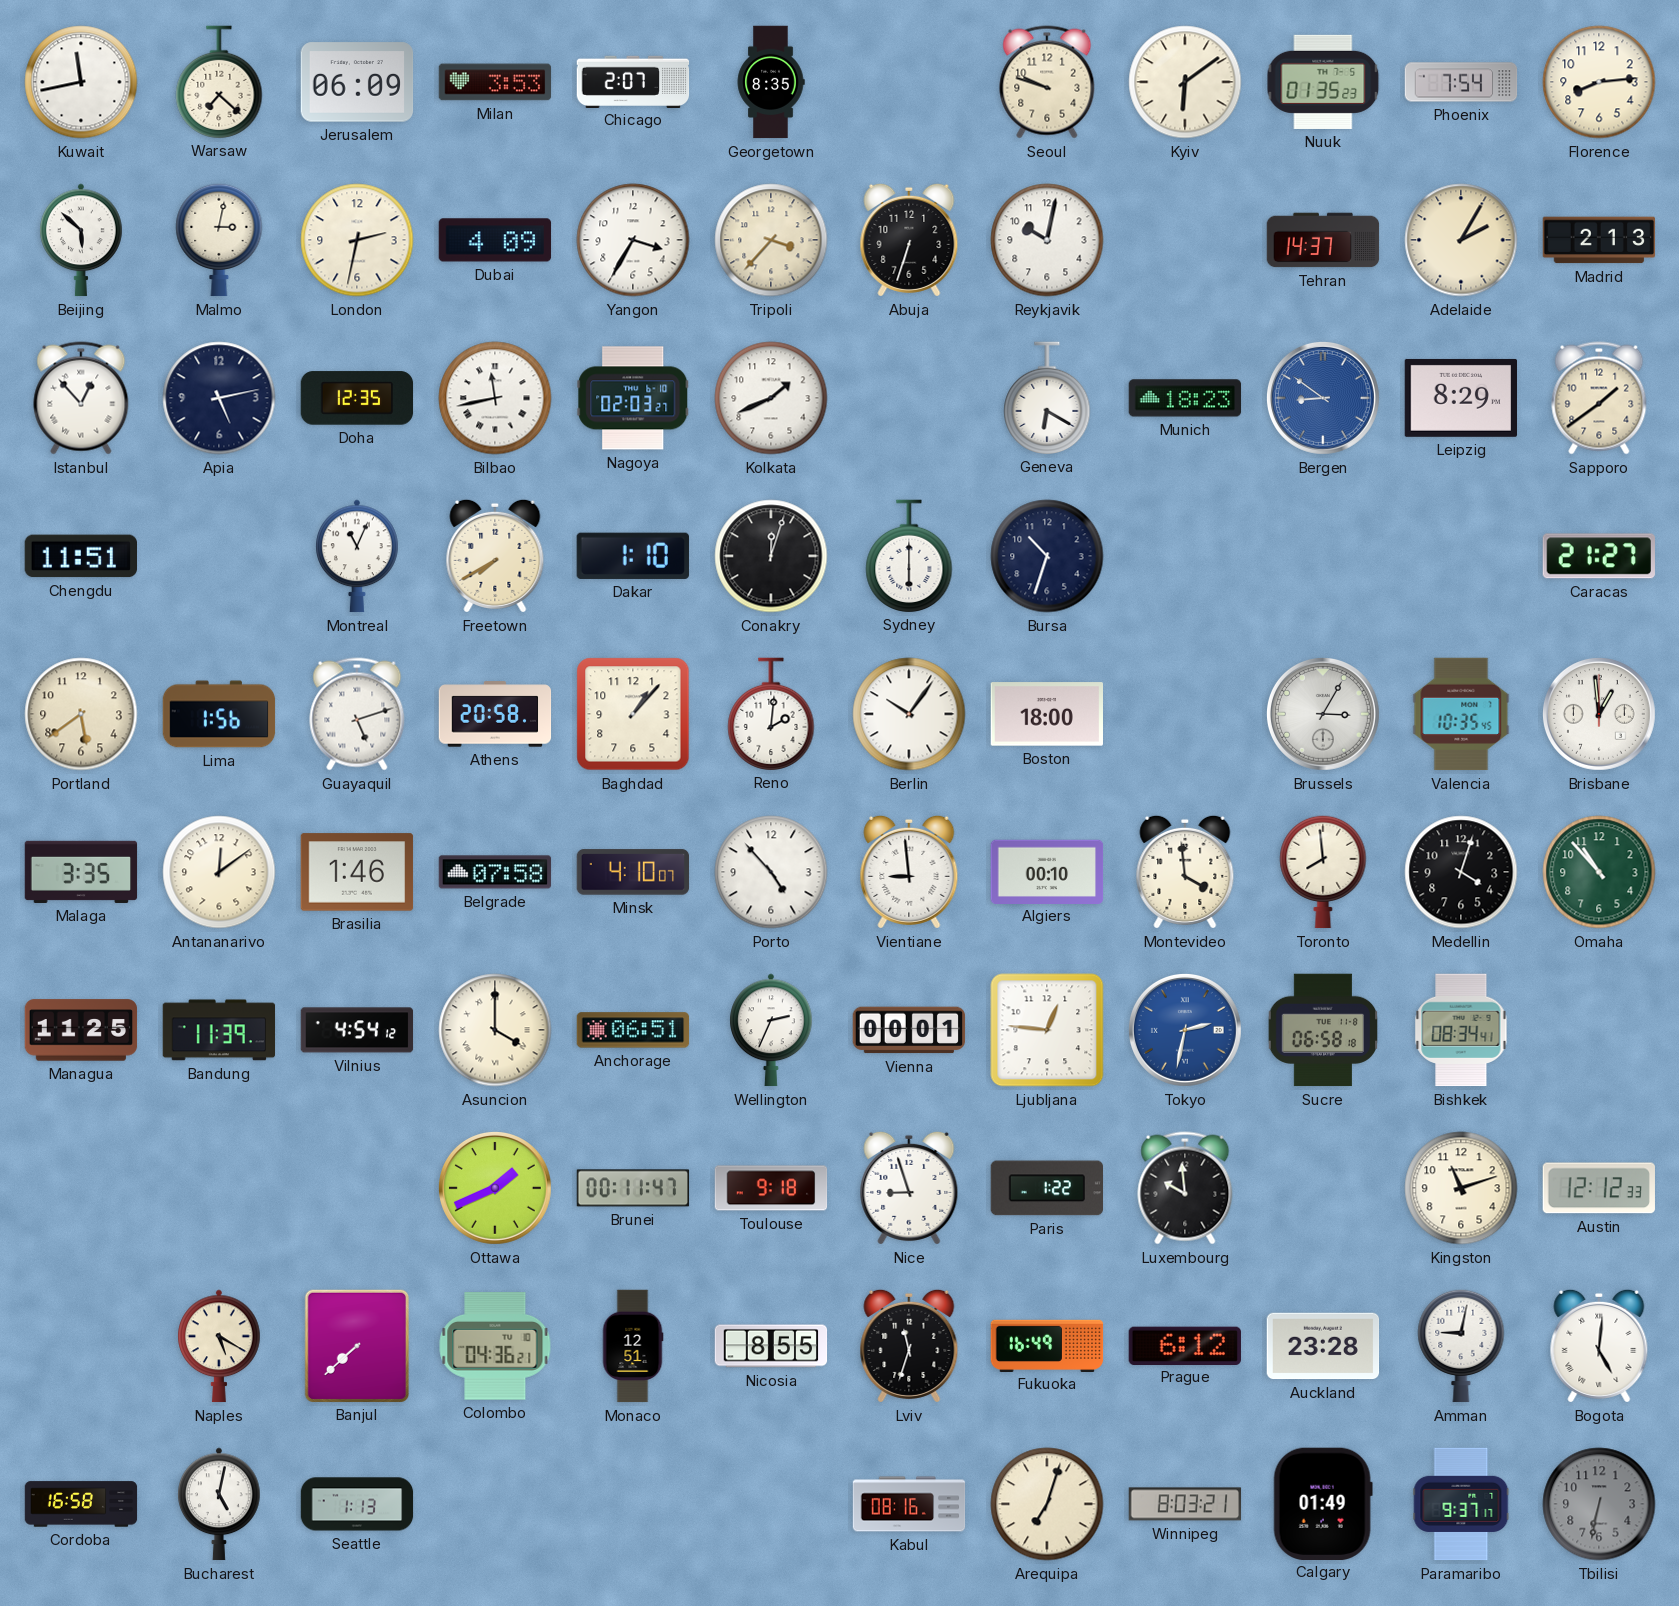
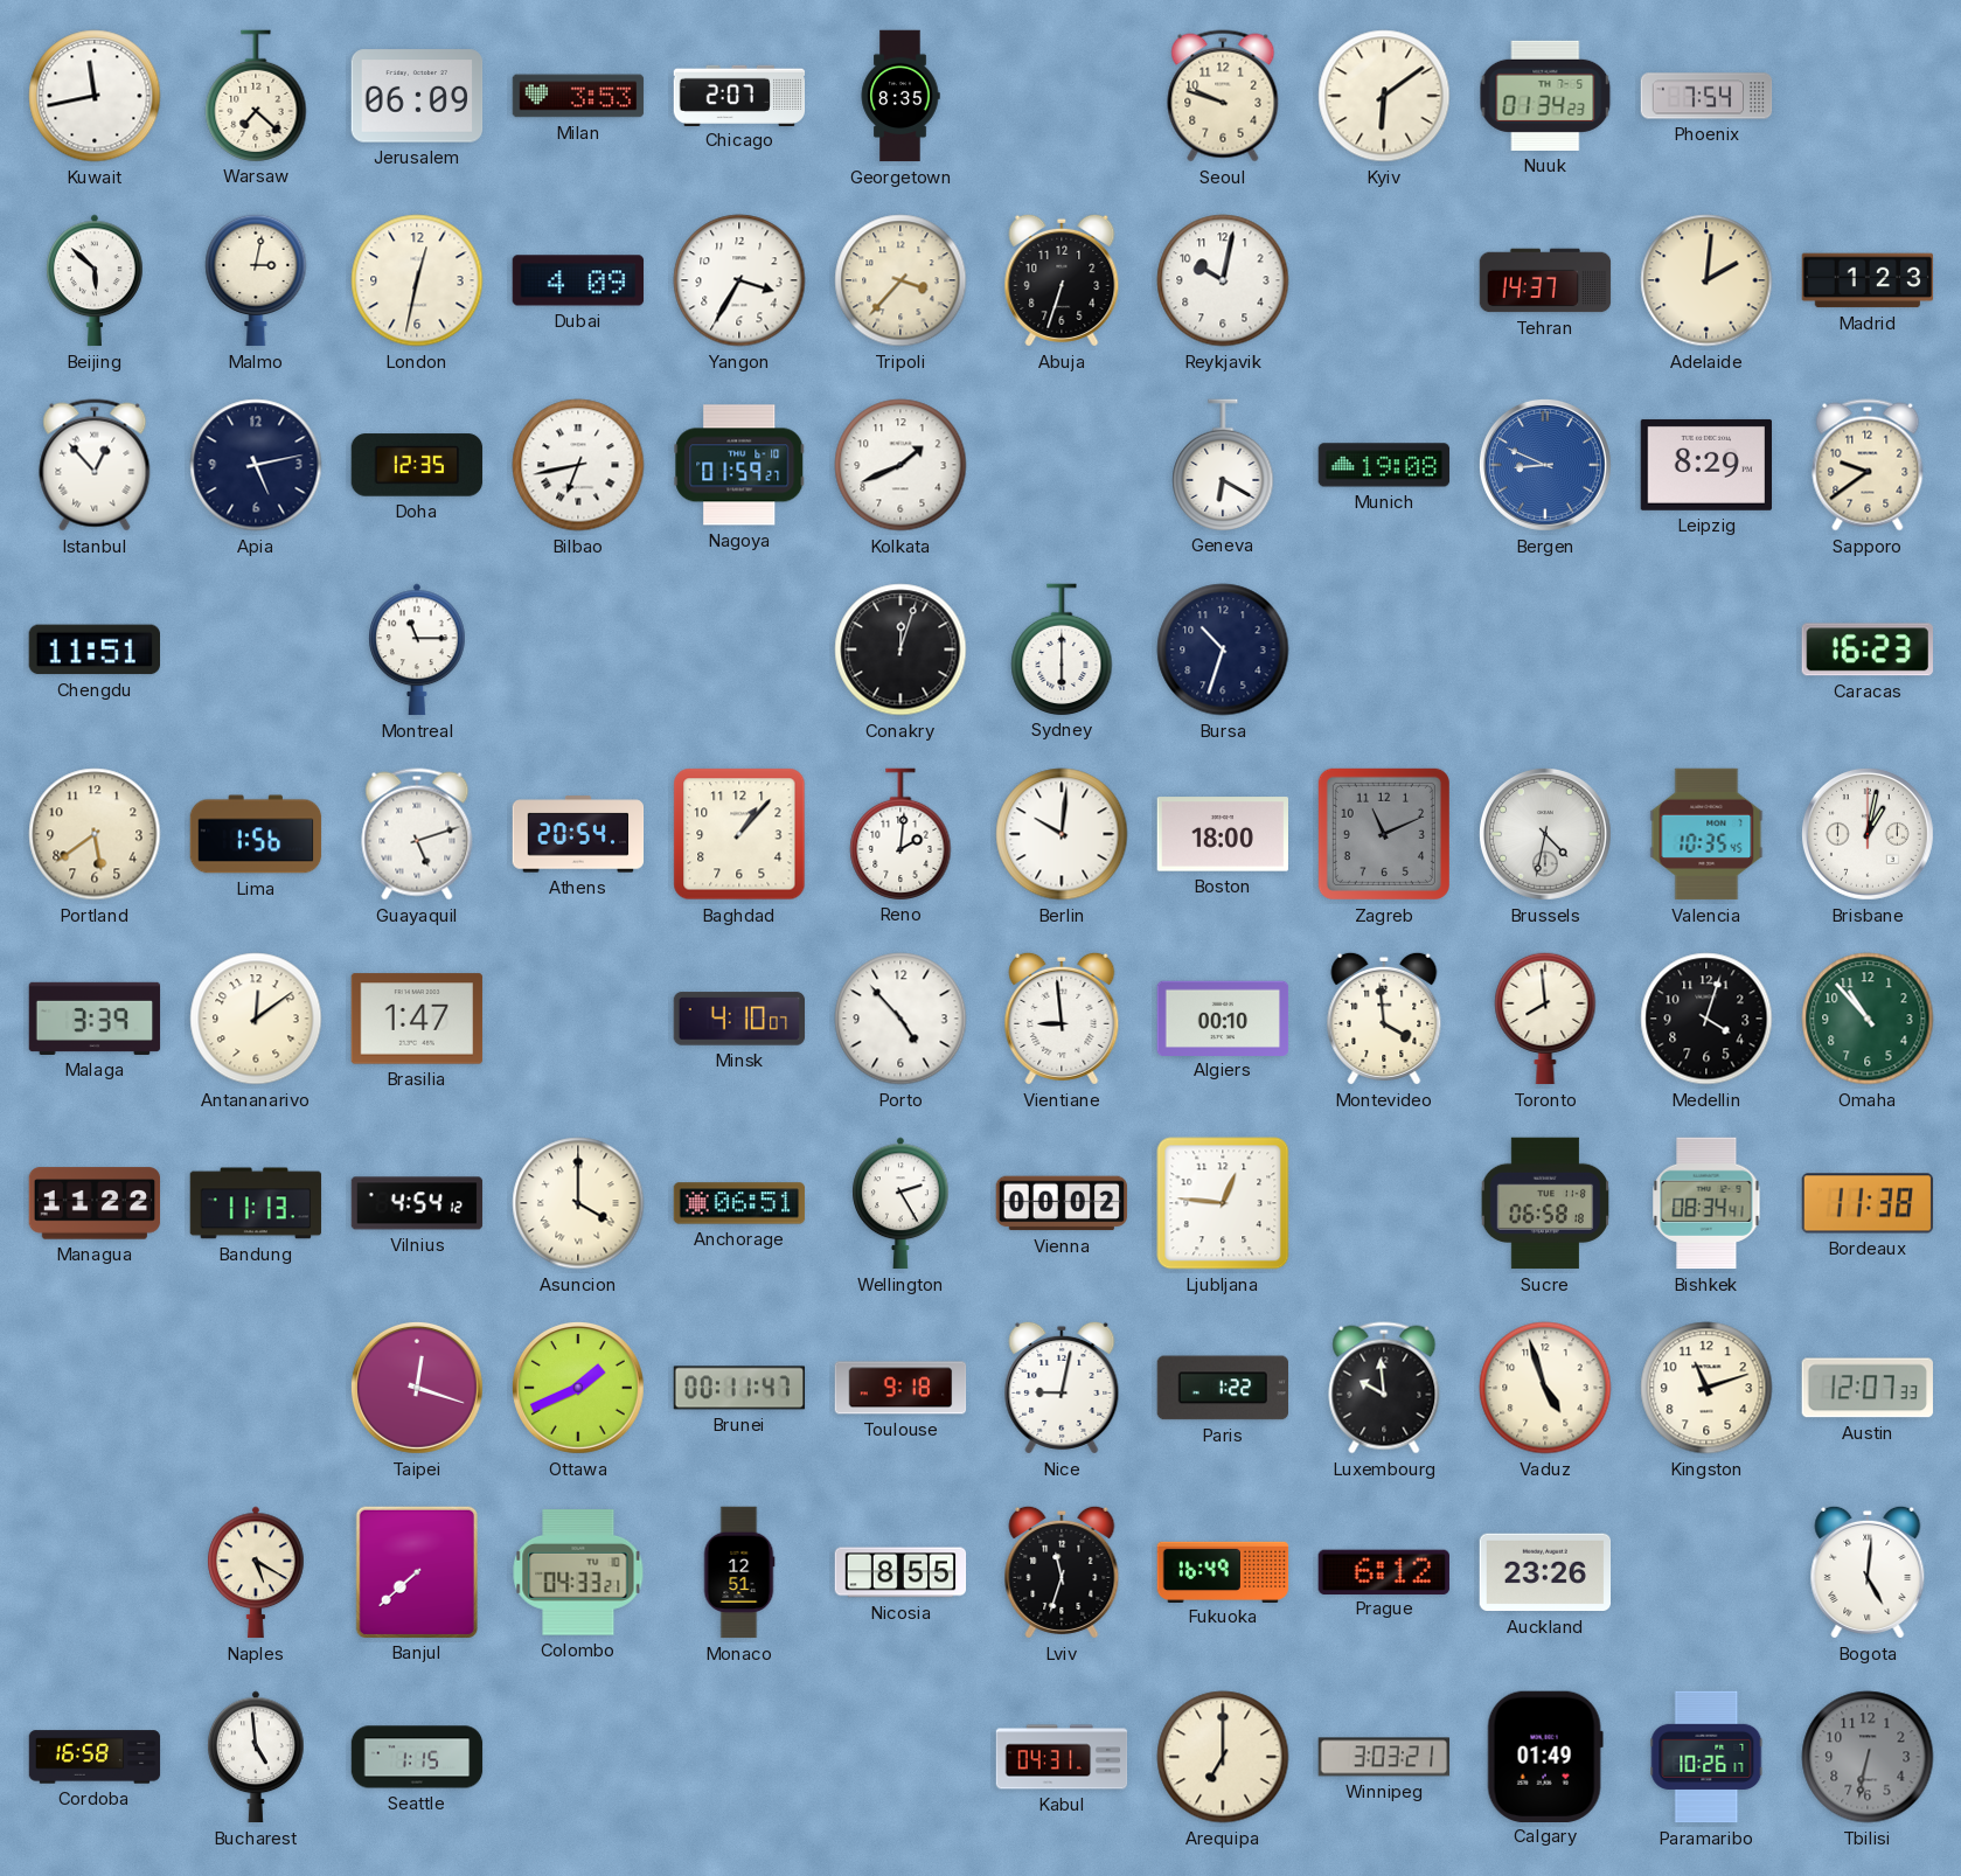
Nuuk: 01:35 -> 01:34 (1545, 96)
Florence: 8:14 -> none (1599, 82)
London: 2:32 -> 12:32 (417, 280)
Adelaide: 2:05 -> 2:01 (1706, 280)
Madrid: 2:13 -> 1:23 (1868, 280)
Bilbao: 11:43 -> 6:43 (578, 465)
Nagoya: 02:03 -> 01:59 (739, 465)
Munich: 18:23 -> 19:08 (1384, 465)
Bergen: 8:51 -> 8:49 (1545, 465)
Sapporo: 1:39 -> 9:39 (1868, 465)
Montreal: 11:04 -> 11:15 (417, 649)
Freetown: 7:40 -> none (495, 556)
Dakar: 1:10 -> none (633, 556)
Caracas: 21:27 -> 16:23 (1868, 649)
Athens: 20:58 -> 20:54 (578, 834)
Berlin: 10:06 -> 10:01 (1062, 834)
Zagreb: none -> 11:11 (1384, 834)
Brussels: 3:05 -> 4:32 (1545, 834)
Brisbane: 12:59 -> 1:02 (1868, 834)
Malaga: 3:35 -> 3:39 (95, 1019)
Brasilia: 1:46 -> 1:47 (417, 1019)
Belgrade: 07:58 -> none (495, 872)
Managua: 11:25 -> 11:22 (95, 1203)
Bandung: 11:39 -> 11:13 (256, 1203)
Wellington: 2:34 -> 2:25 (900, 1203)
Vienna: 00:01 -> 00:02 (1062, 1203)
Tokyo: 2:32 -> none (1185, 1030)
Bordeaux: none -> 11:38 (1868, 1203)
Taipei: none -> 12:18 (417, 1388)
Nice: 8:57 -> 9:02 (1062, 1388)
Vaduz: none -> 4:57 (1545, 1388)
Austin: 12:12 -> 12:07 (1866, 1388)
Colombo: 04:36 -> 04:33 (578, 1572)
Auckland: 23:28 -> 23:26 (1545, 1572)
Amman: 9:02 -> none (1461, 1346)
Bucharest: 5:02 -> 4:59 (256, 1757)
Seattle: 1:13 -> 1:15 (417, 1757)
Kabul: 08:16 -> 04:31 (1062, 1757)
Arequipa: 7:03 -> 7:00 (1223, 1757)
Winnipeg: 8:03 -> 3:03 (1384, 1757)
Paramaribo: 9:37 -> 10:26 (1706, 1757)
